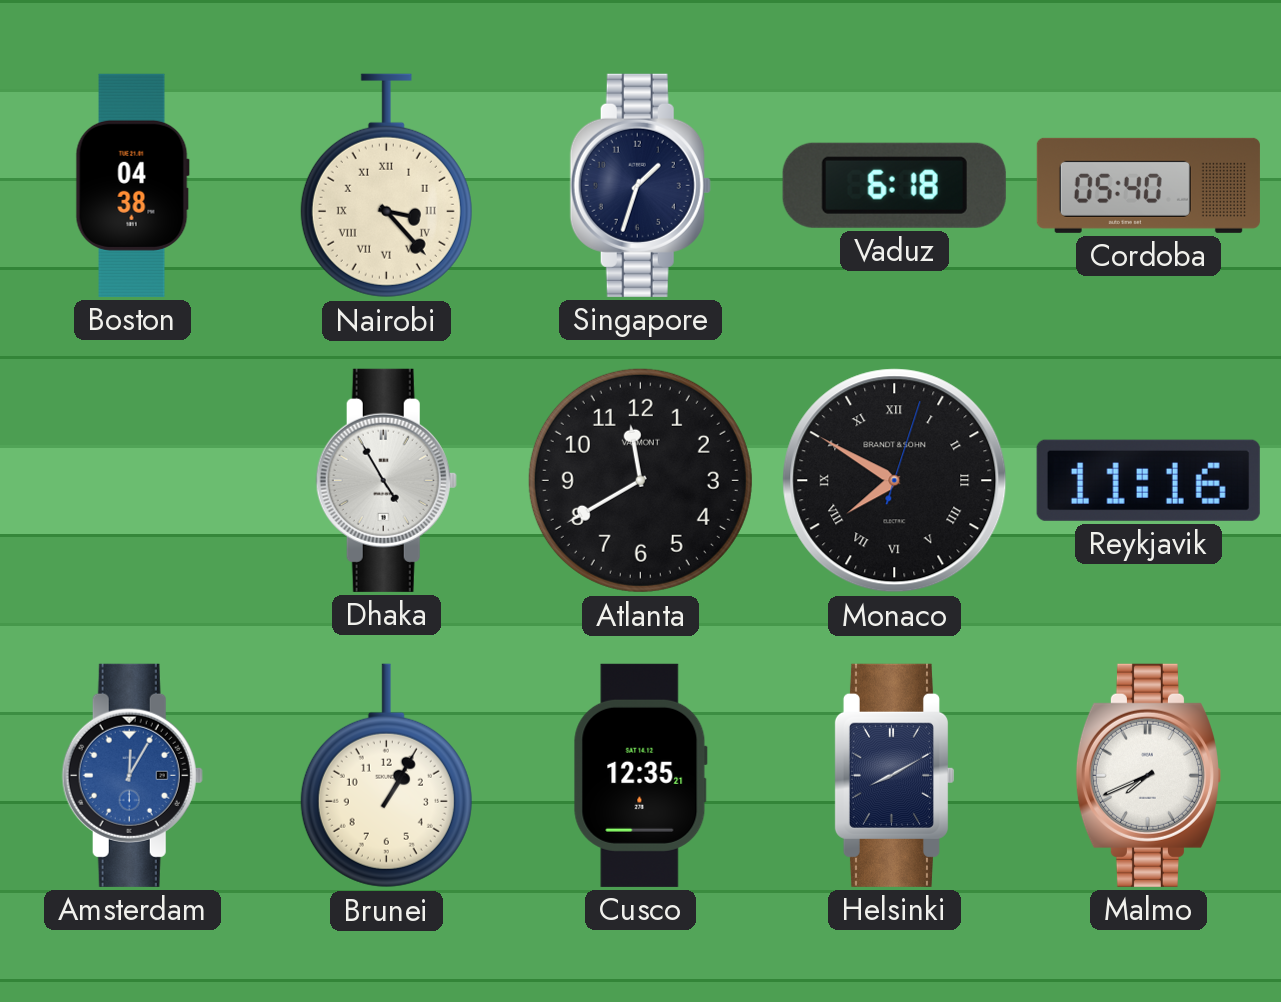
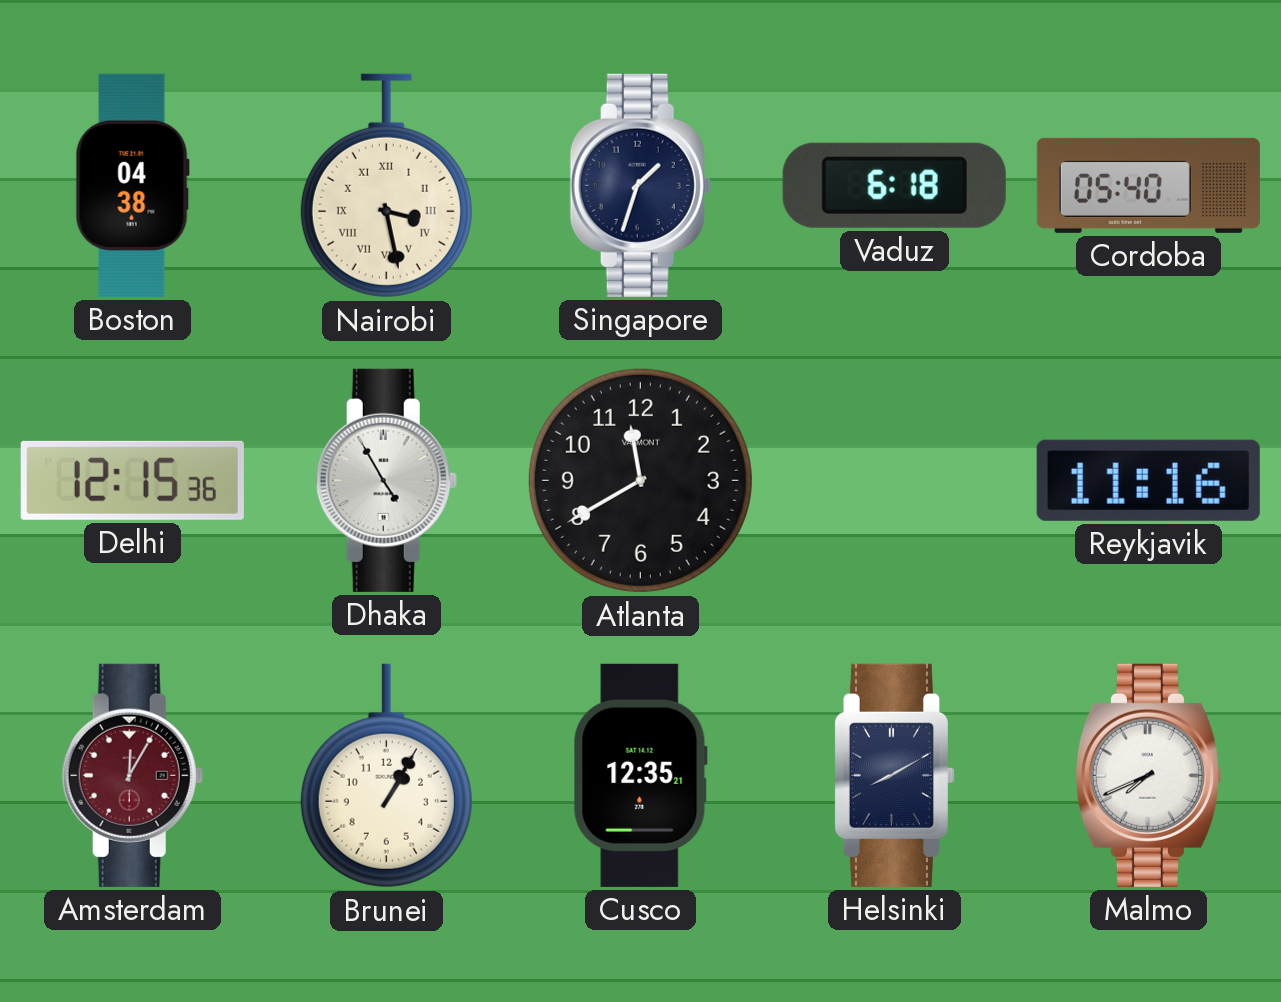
Nairobi: 3:23 -> 3:28 (386, 186)
Delhi: none -> 12:15 (132, 480)
Monaco: 7:50 -> none (895, 481)
Amsterdam dial: blue -> burgundy (132, 775)
